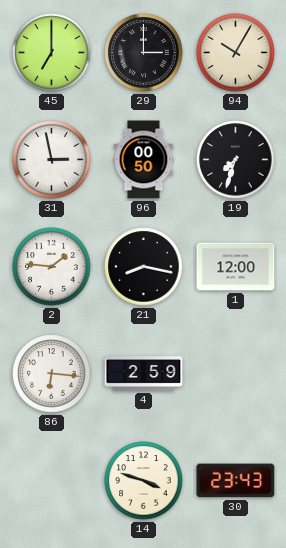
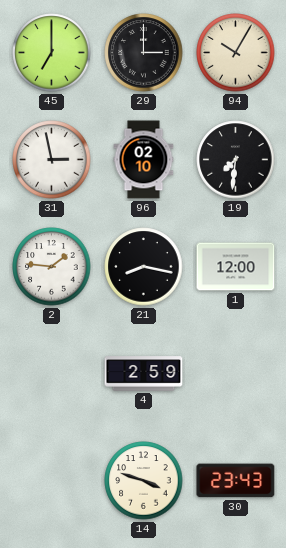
96: 00:50 -> 02:10 (144, 160)
19: 7:33 -> 7:31 (236, 160)
86: 6:16 -> none (52, 374)
